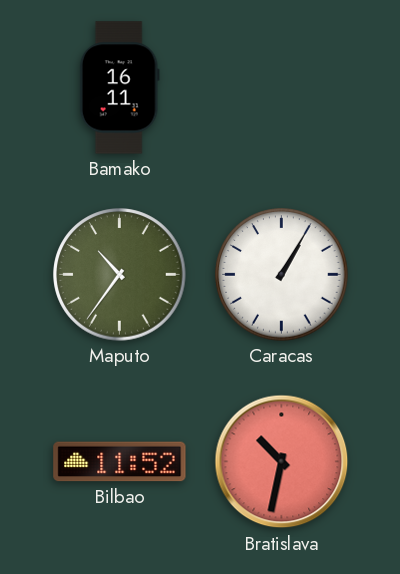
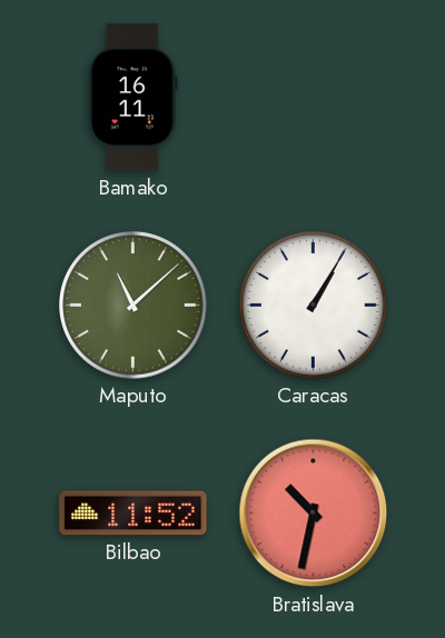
Maputo: 10:36 -> 11:08 (133, 306)
